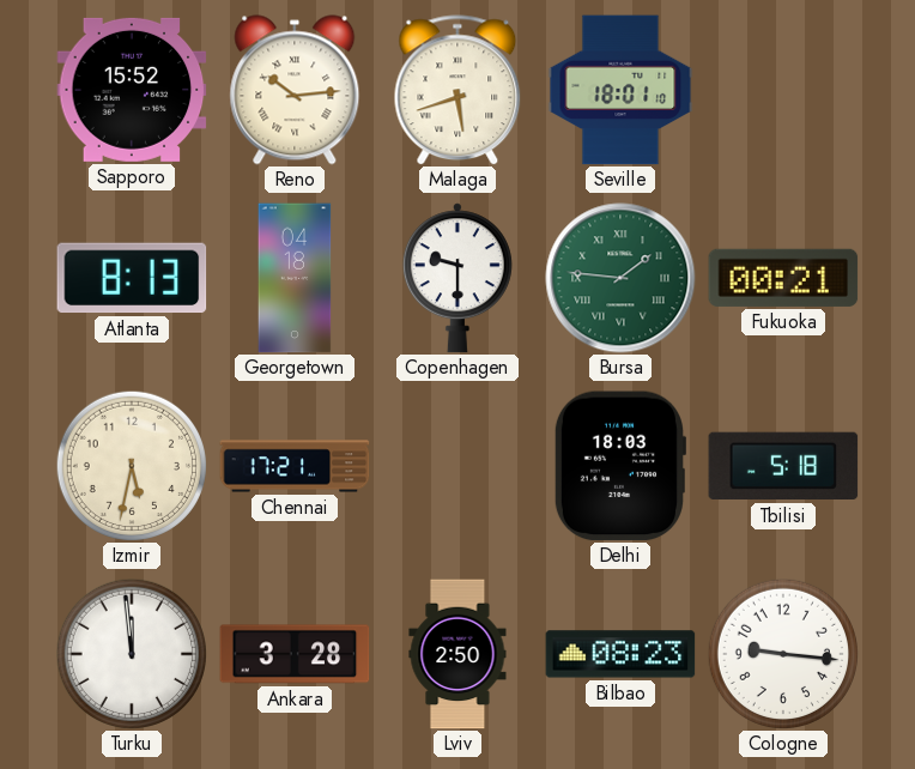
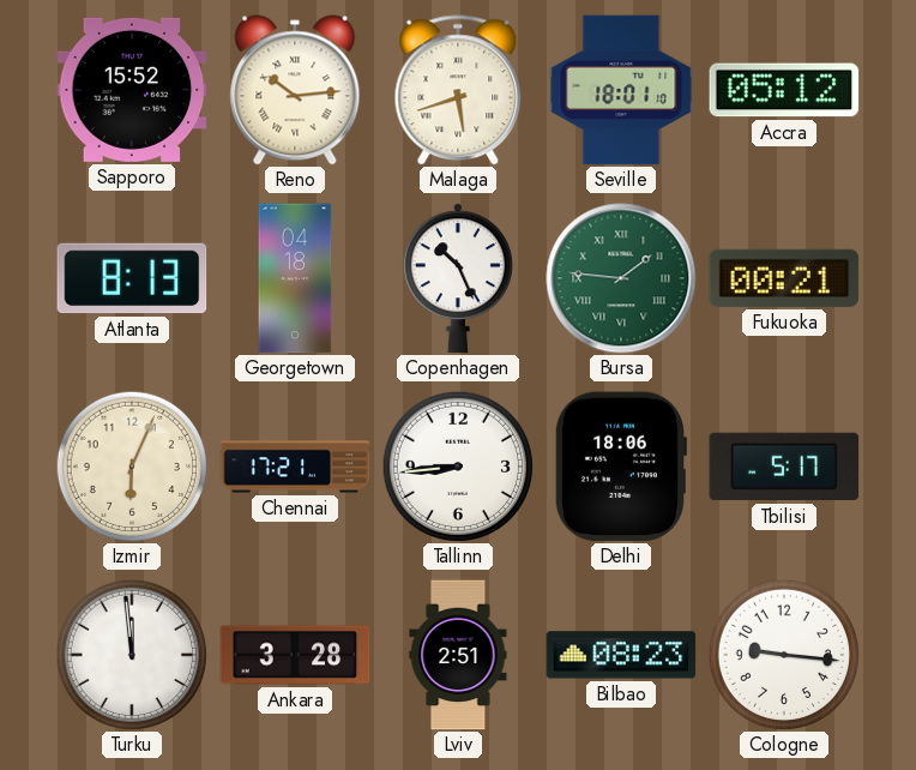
Accra: none -> 05:12 (784, 90)
Copenhagen: 9:30 -> 10:26 (458, 278)
Izmir: 5:32 -> 6:04 (132, 467)
Tallinn: none -> 8:44 (458, 467)
Delhi: 18:03 -> 18:06 (620, 467)
Tbilisi: 5:18 -> 5:17 (784, 467)
Lviv: 2:50 -> 2:51 (458, 655)
